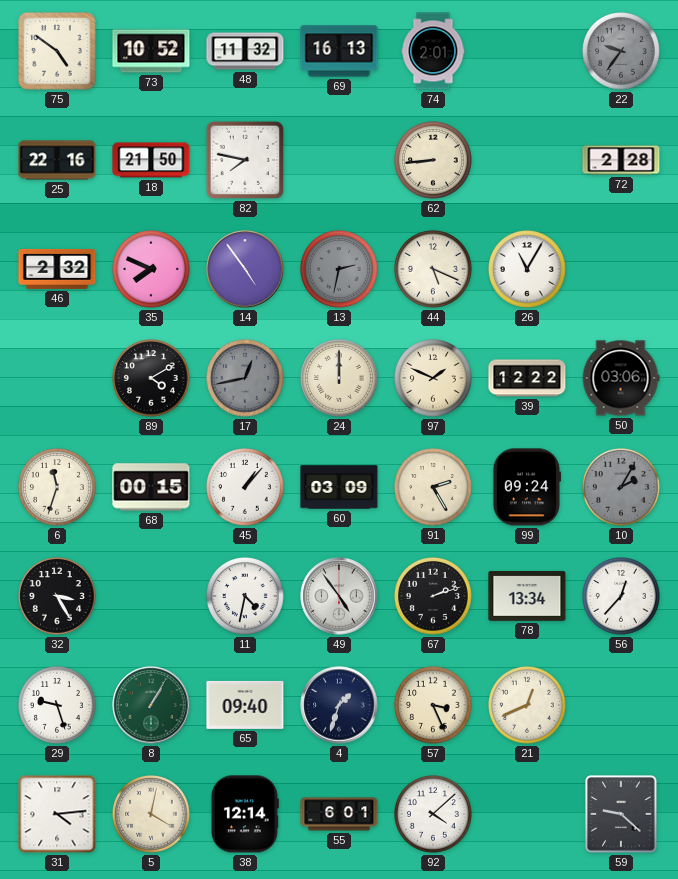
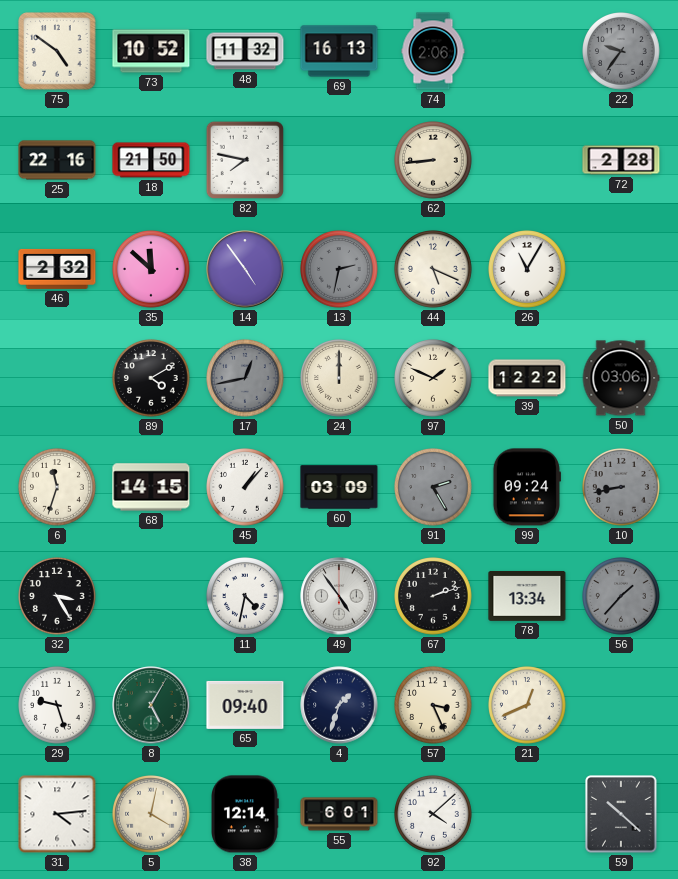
74: 2:01 -> 2:06 (433, 51)
35: 7:49 -> 11:52 (152, 270)
68: 00:15 -> 14:15 (151, 487)
91 dial: cream -> grey (434, 488)
10: 2:05 -> 8:43 (622, 488)
56: 12:37 -> 1:37 (622, 597)
56 dial: white -> grey (622, 597)
8: 1:05 -> 5:05 (151, 705)
59: 9:22 -> 10:22 (621, 814)
